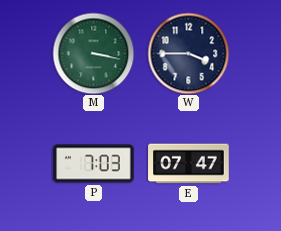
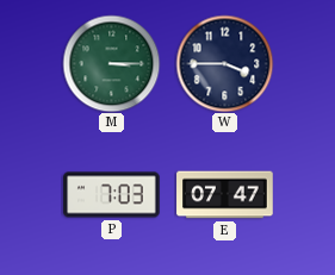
M: 3:17 -> 3:15 (111, 63)
